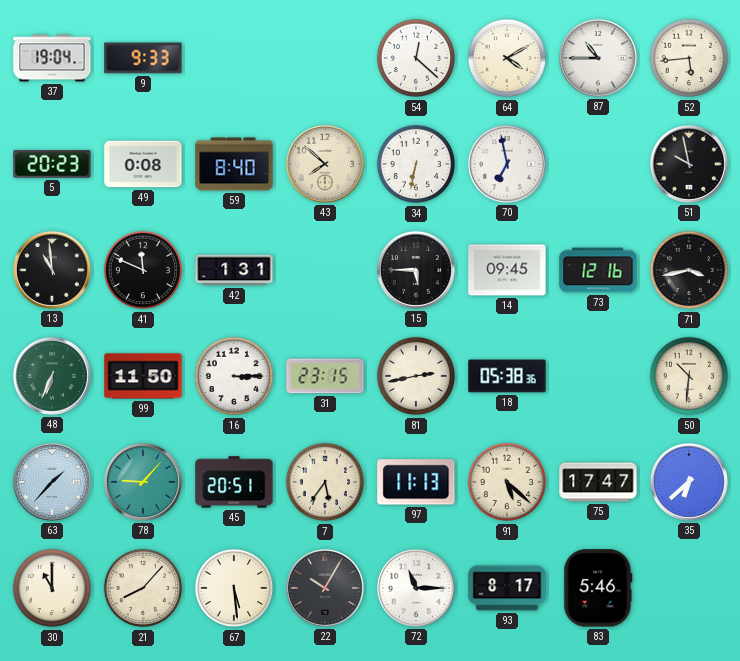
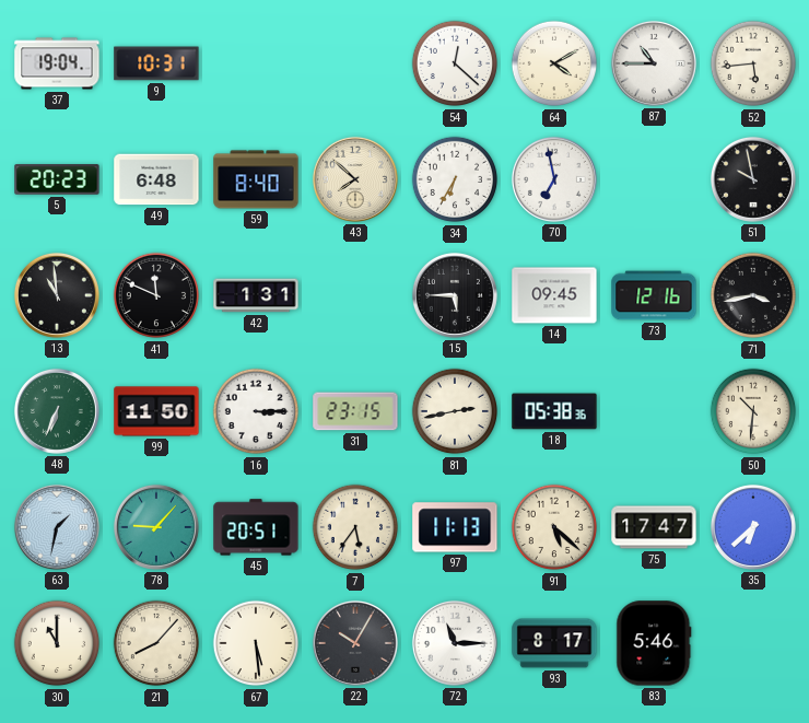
9: 9:33 -> 10:31 (156, 63)
49: 0:08 -> 6:48 (156, 179)
34: 6:32 -> 6:35 (455, 179)
63: 1:37 -> 1:32 (57, 527)
